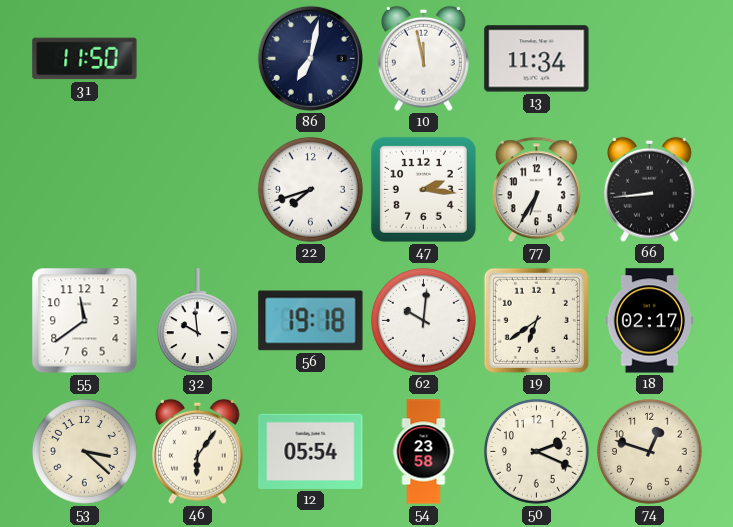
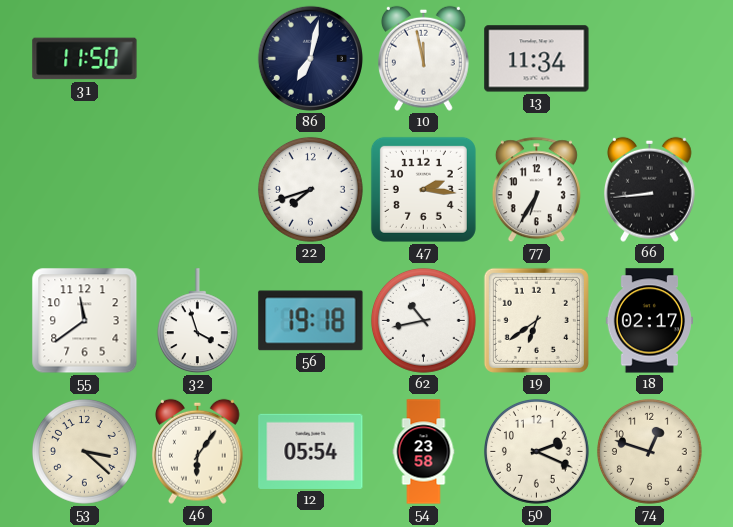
32: 9:59 -> 3:57 (197, 321)
62: 10:01 -> 10:43 (423, 320)
